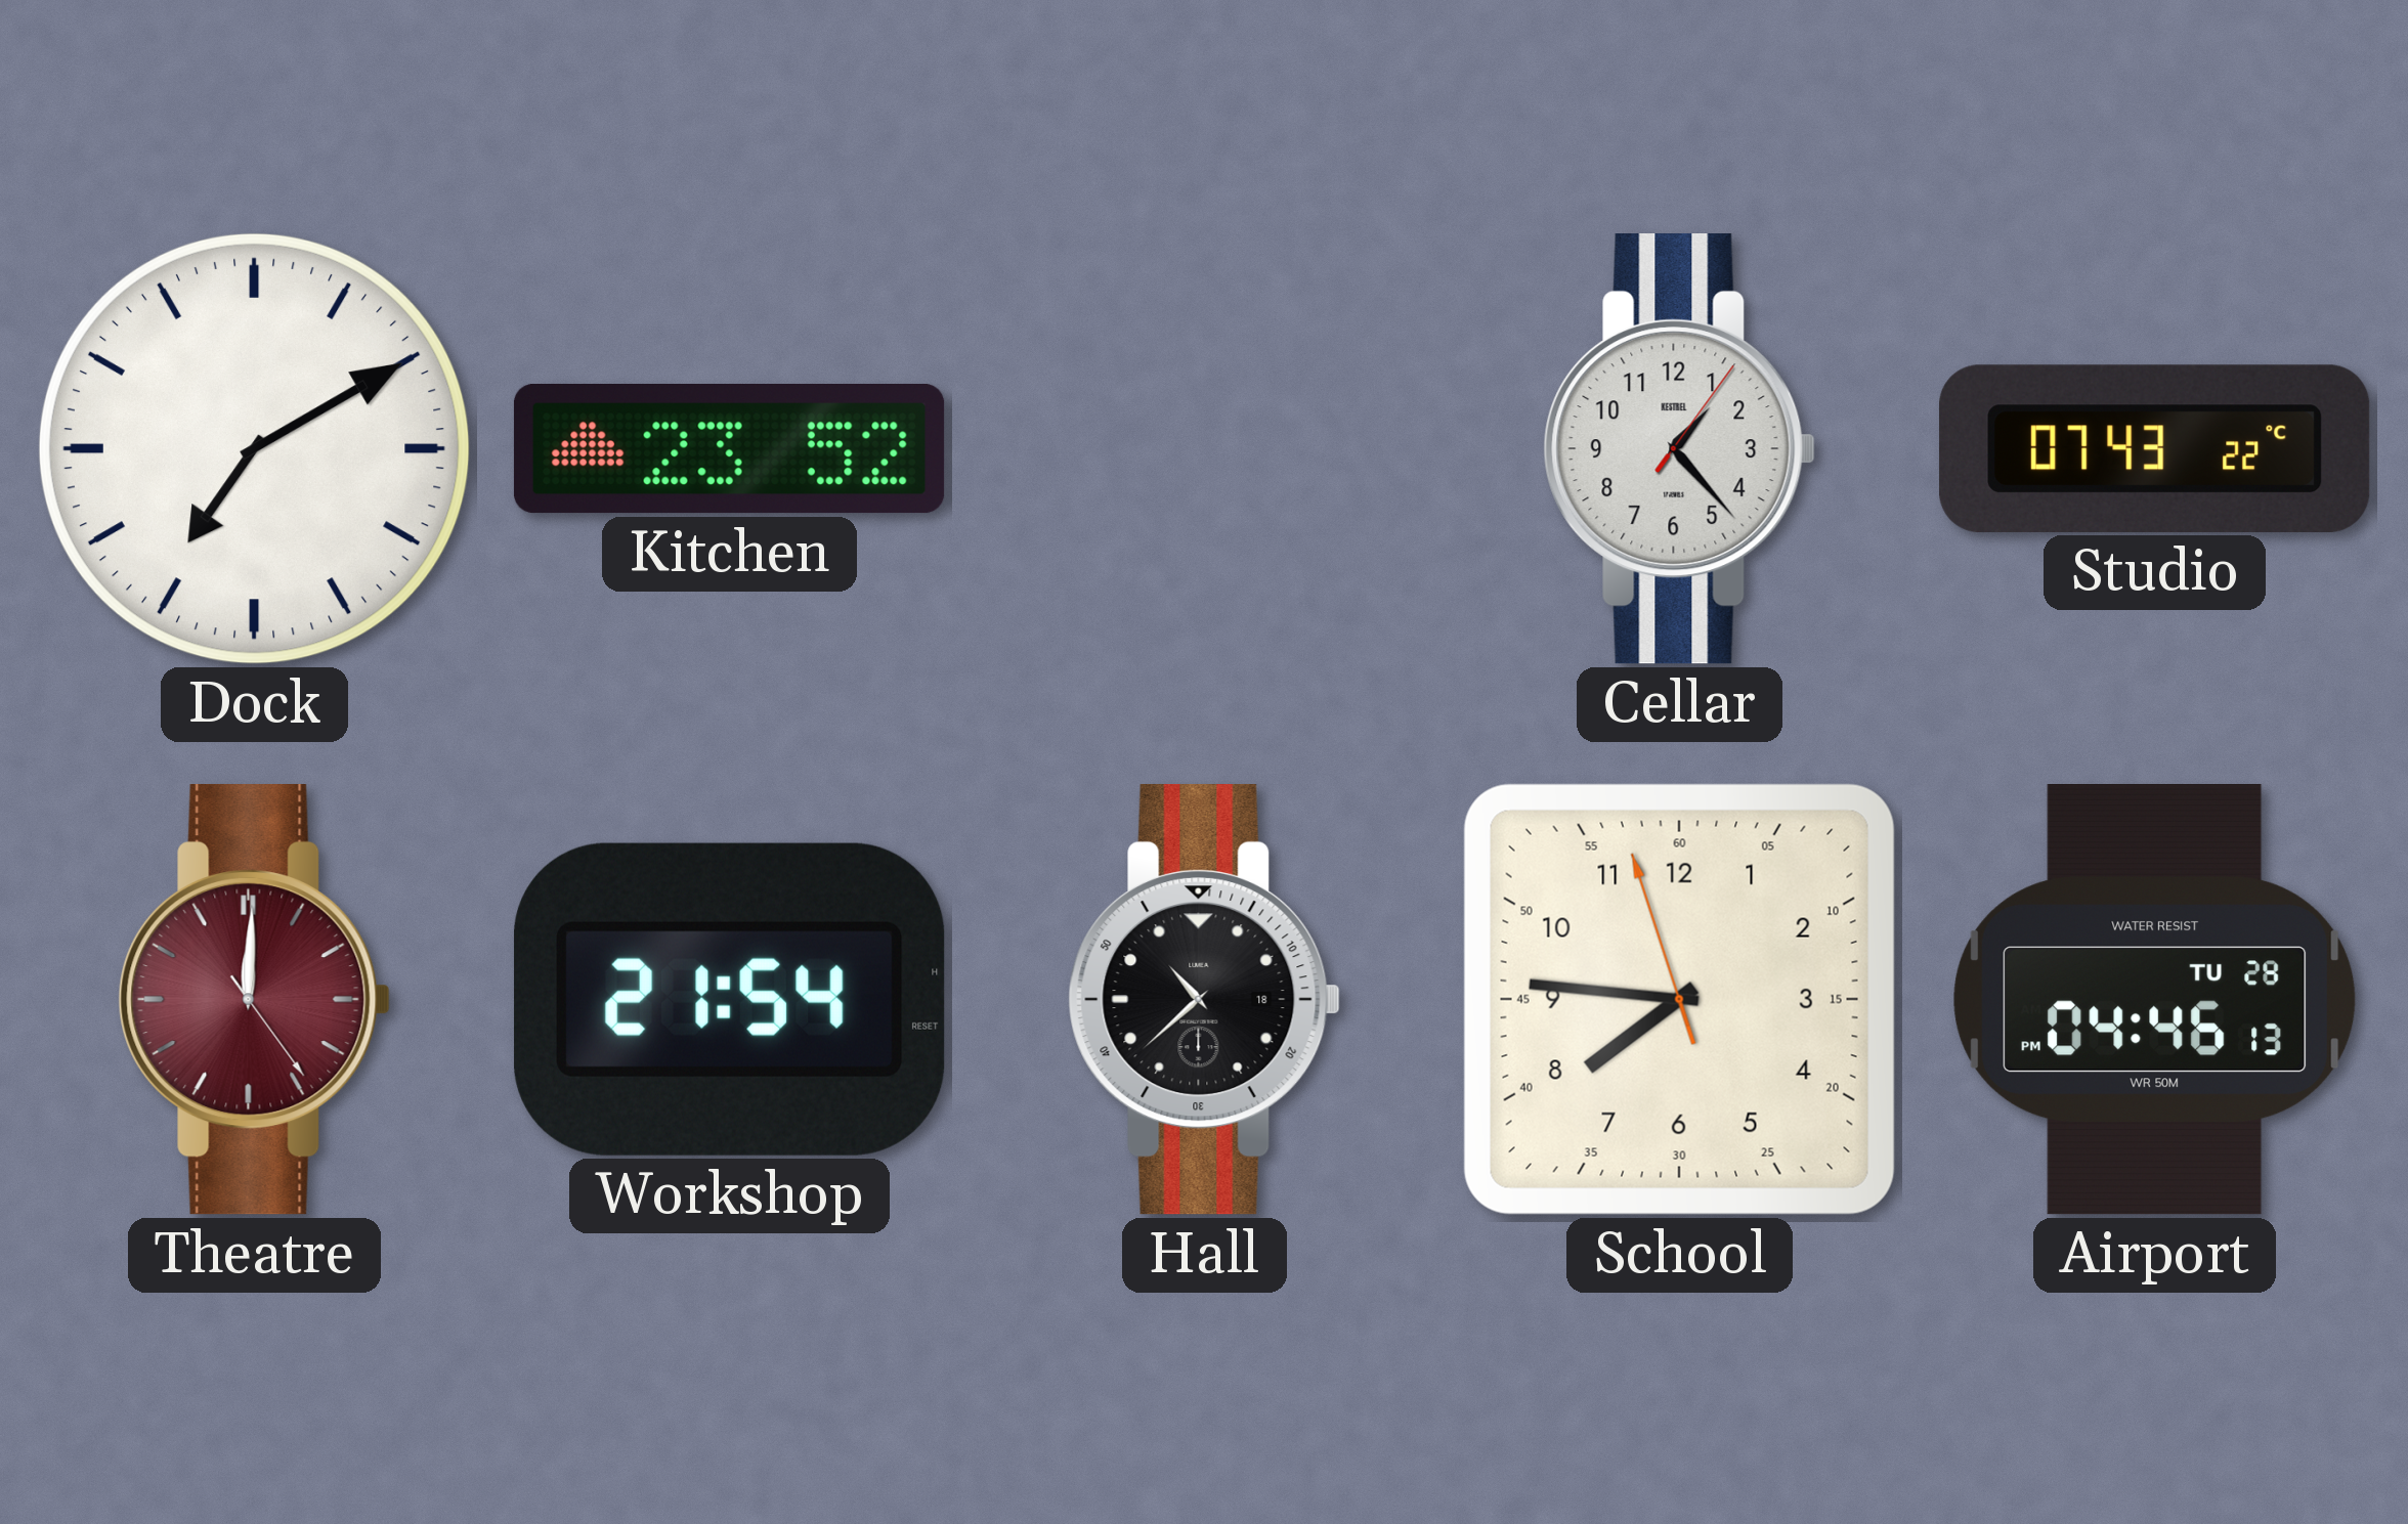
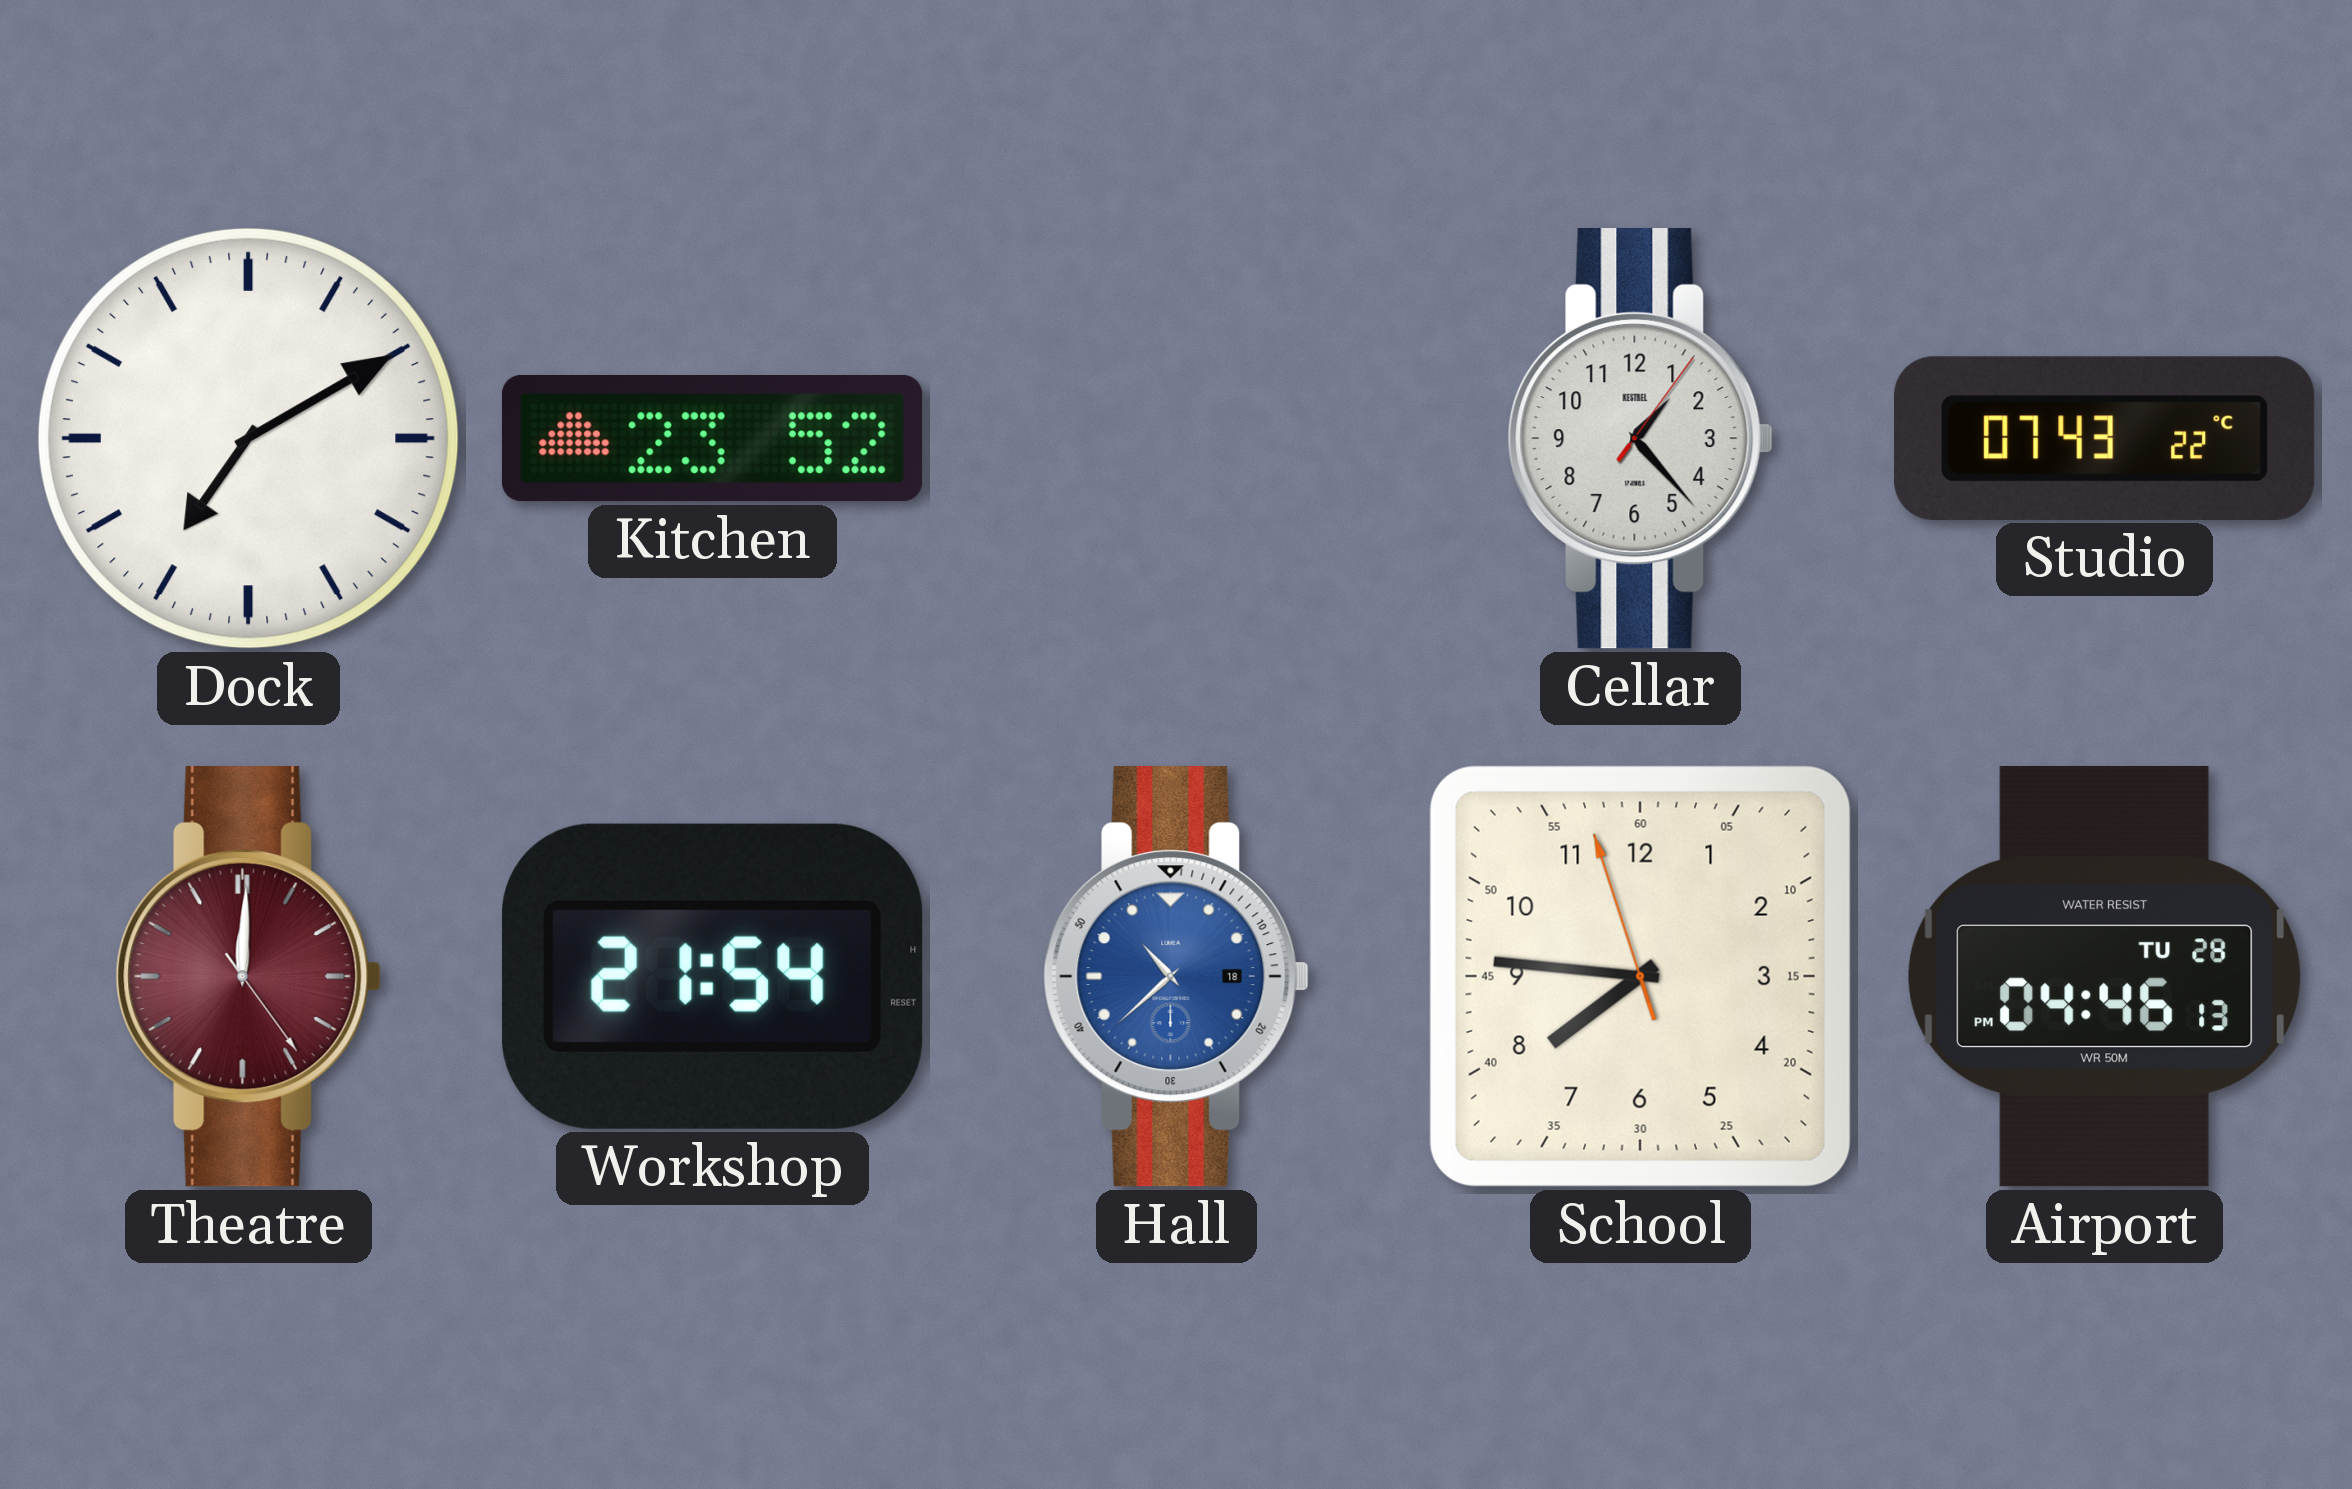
Hall dial: black -> blue (1176, 977)
